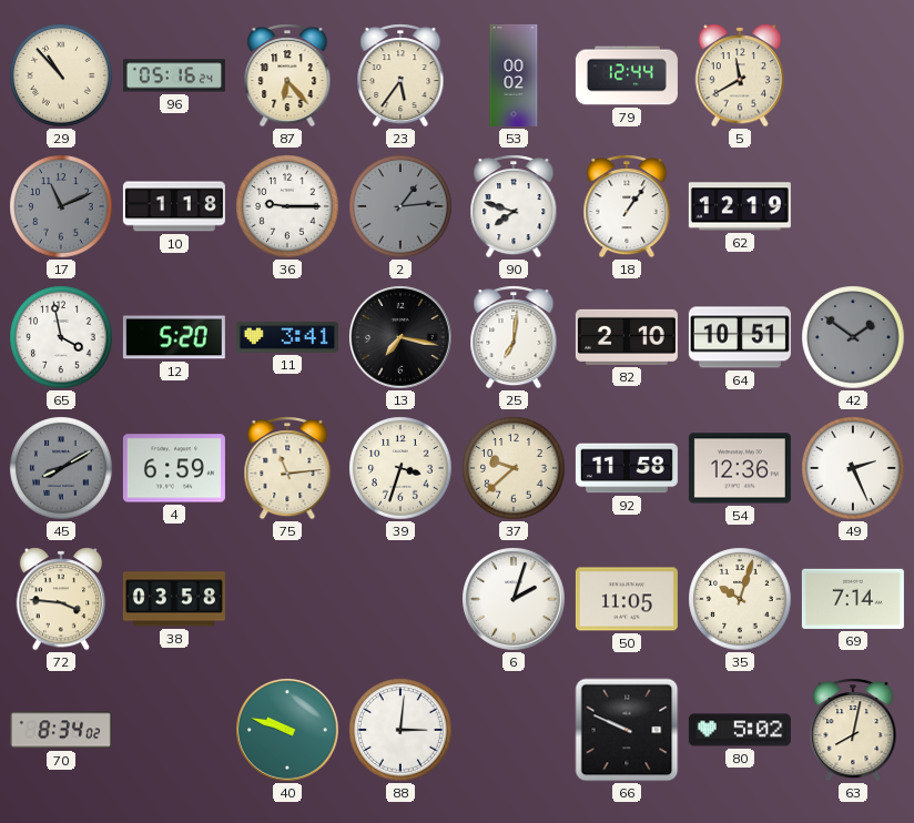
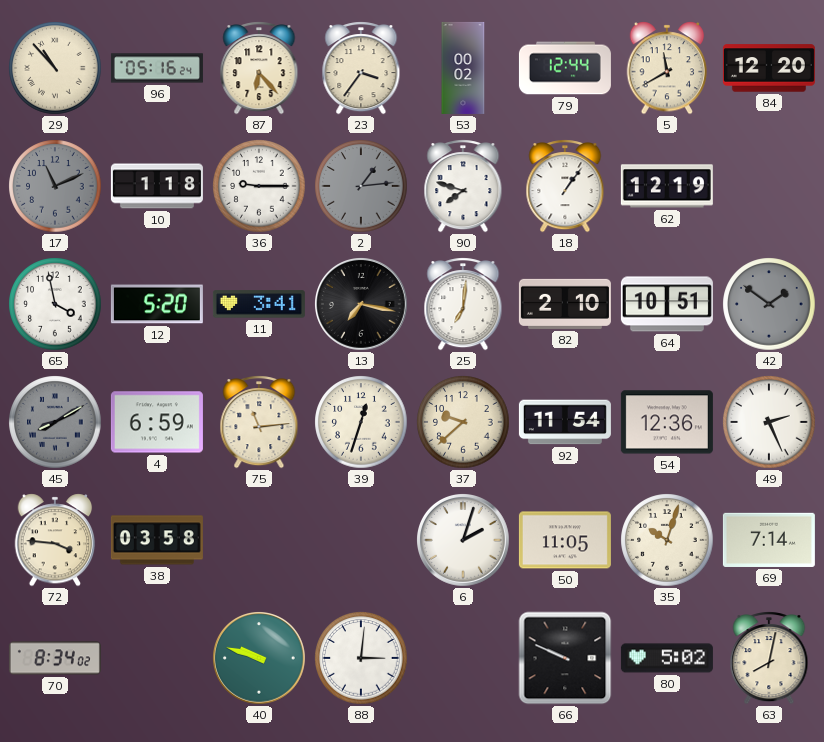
23: 5:36 -> 3:36 (361, 68)
84: none -> 12:20 (769, 68)
39: 3:33 -> 12:33 (361, 422)
92: 11:58 -> 11:54 (565, 422)
